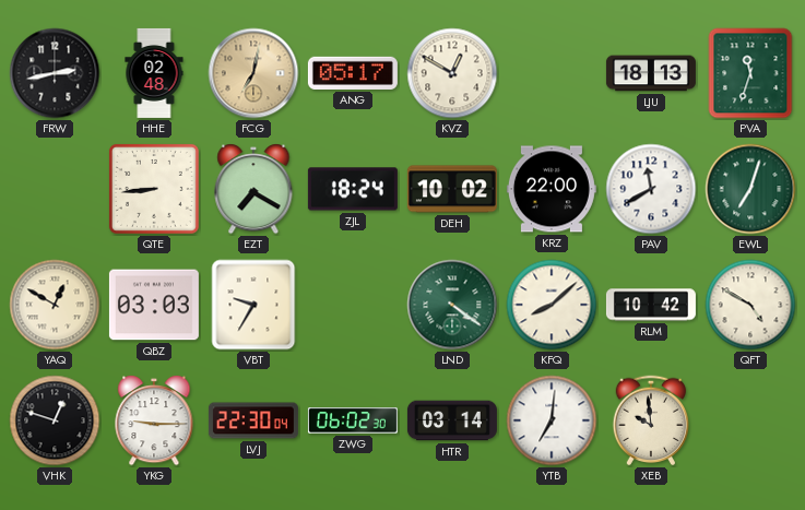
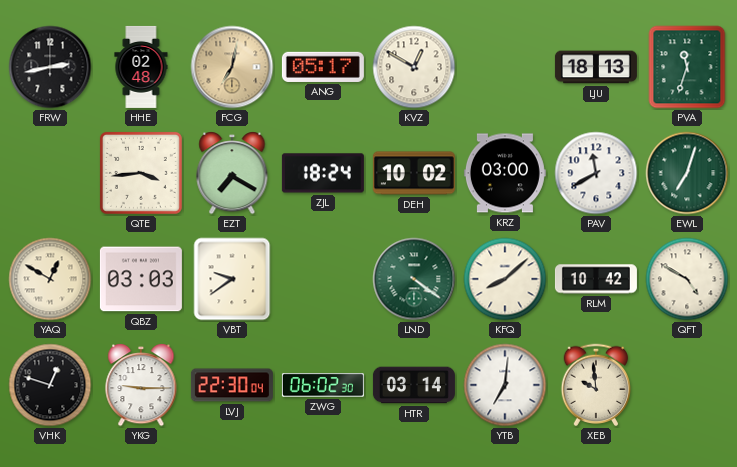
QTE: 8:44 -> 3:44 (141, 173)
KRZ: 22:00 -> 03:00 (505, 173)
VBT: 9:35 -> 9:39 (232, 279)
